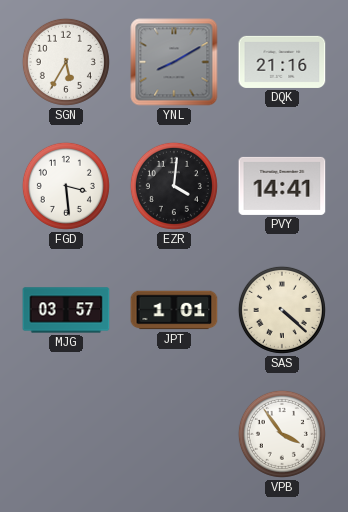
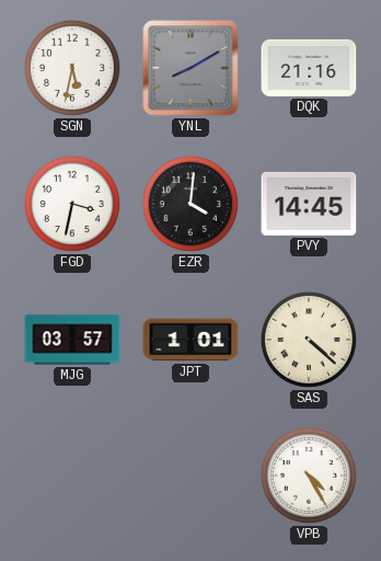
SGN: 5:35 -> 5:32 (72, 68)
FGD: 3:29 -> 3:32 (72, 204)
PVY: 14:41 -> 14:45 (309, 204)
VPB: 3:54 -> 4:25 (309, 476)
